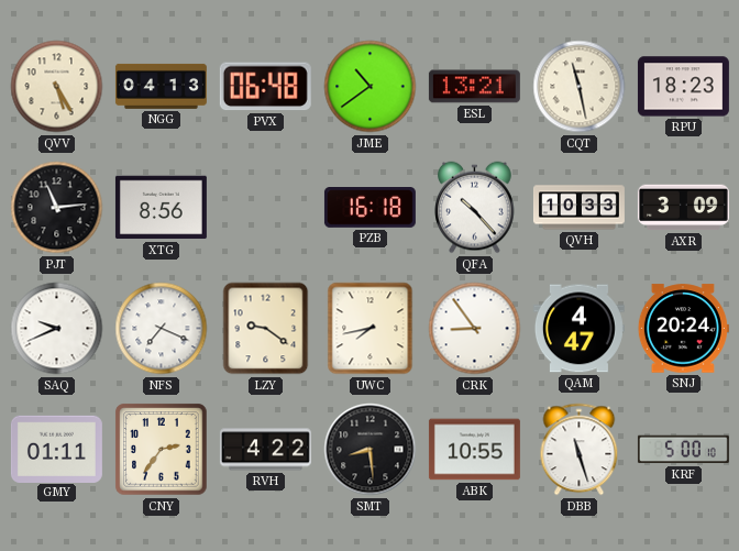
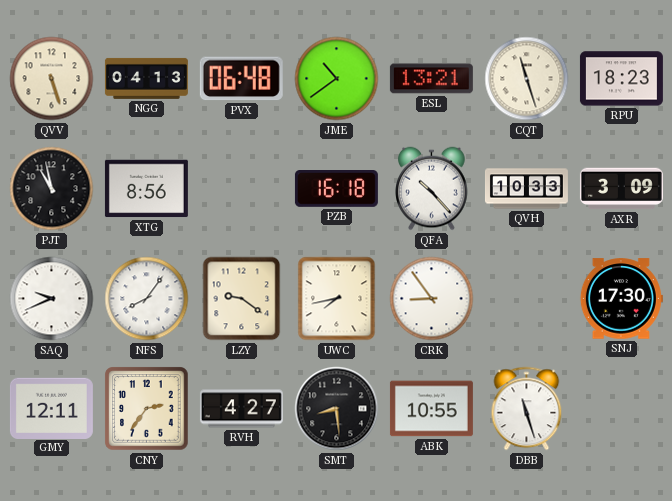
QVV: 5:25 -> 5:27 (52, 79)
CQT: 11:28 -> 11:27 (527, 79)
PJT: 11:14 -> 10:58 (52, 189)
NFS: 7:19 -> 8:06 (147, 299)
QAM: 4:47 -> none (578, 329)
SNJ: 20:24 -> 17:30 (621, 299)
GMY: 01:11 -> 12:11 (51, 408)
RVH: 4:22 -> 4:27 (241, 409)
KRF: 5:00 -> none (683, 450)
